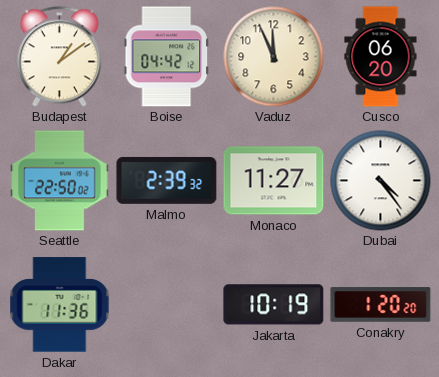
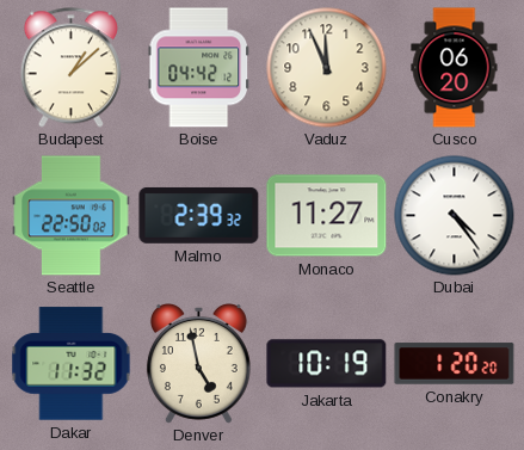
Budapest: 1:09 -> 1:08 (70, 68)
Dakar: 11:36 -> 11:32 (72, 364)
Denver: none -> 4:58 (198, 364)
